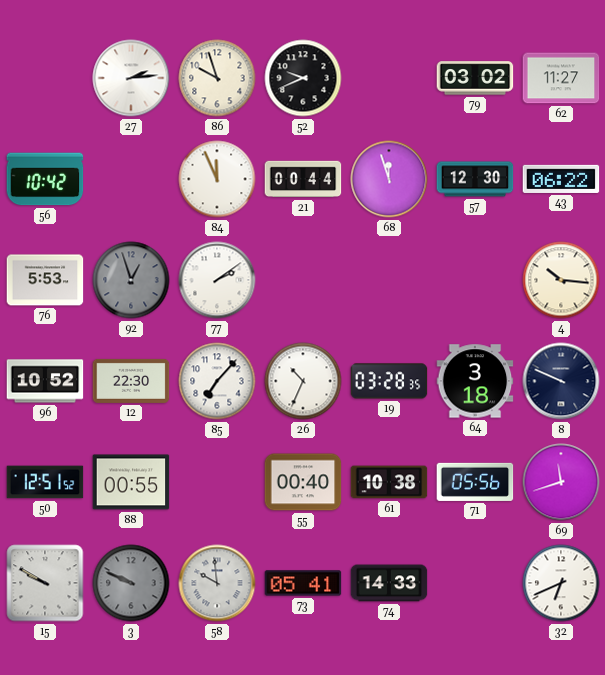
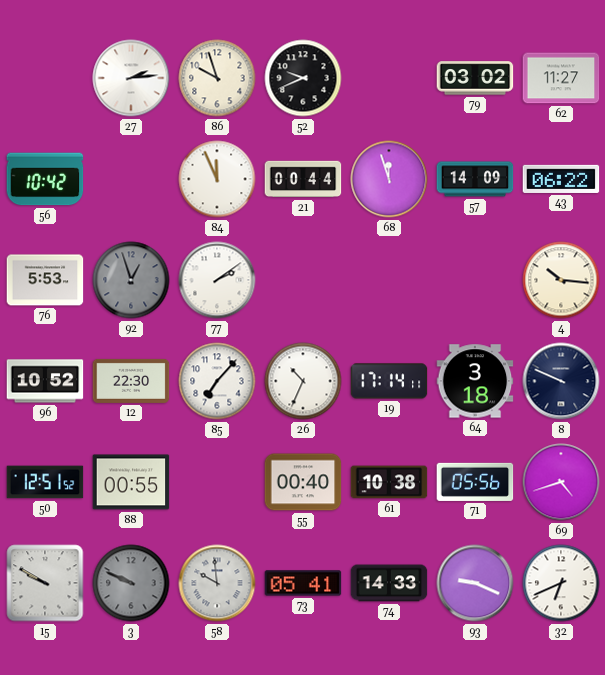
57: 12:30 -> 14:09 (475, 179)
19: 03:28 -> 17:14 (389, 381)
69: 11:42 -> 4:42 (561, 482)
93: none -> 9:19 (475, 583)
